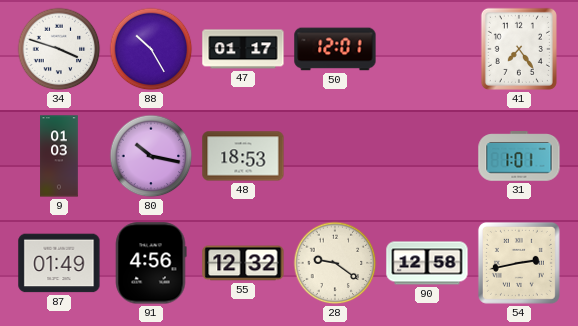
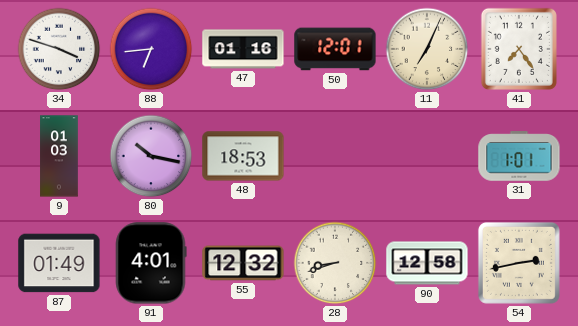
88: 10:25 -> 6:44 (151, 49)
47: 01:17 -> 01:16 (243, 49)
11: none -> 7:04 (427, 49)
91: 4:56 -> 4:01 (151, 263)
28: 9:21 -> 8:42 (335, 263)
